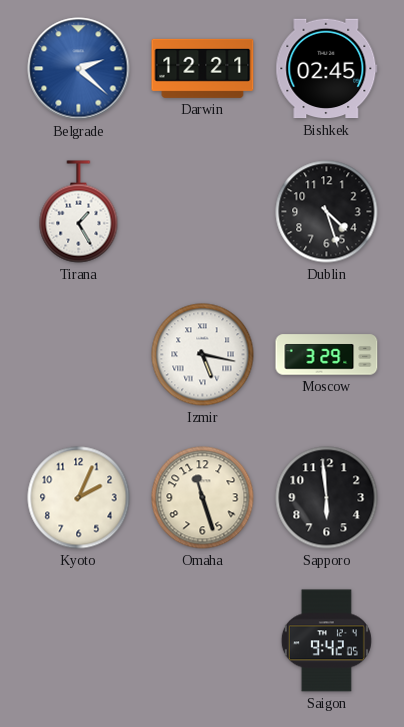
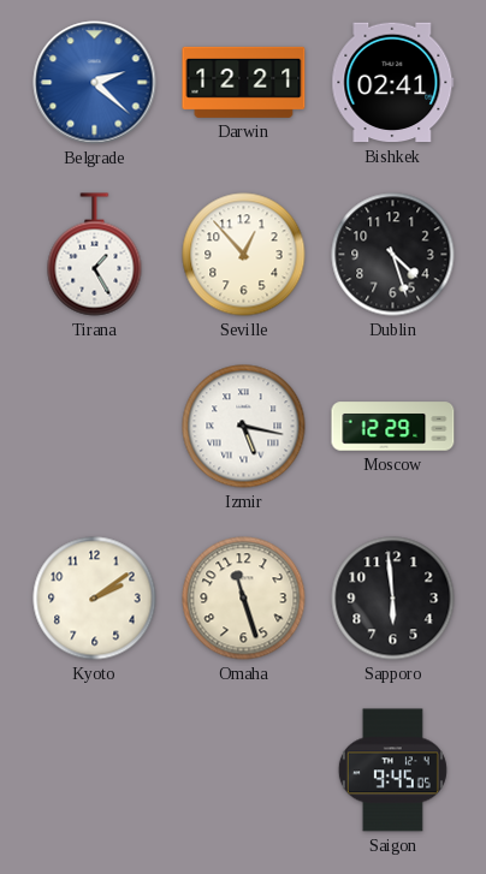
Bishkek: 02:45 -> 02:41 (393, 83)
Seville: none -> 12:53 (244, 255)
Moscow: 3:29 -> 12:29 (393, 427)
Kyoto: 2:04 -> 2:09 (95, 599)
Saigon: 9:42 -> 9:45 (392, 771)
